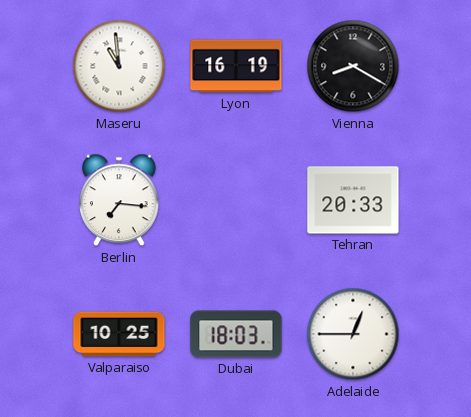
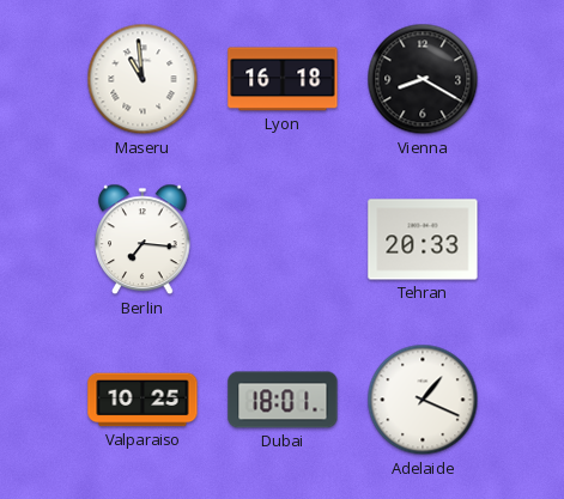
Lyon: 16:19 -> 16:18 (283, 79)
Dubai: 18:03 -> 18:01 (283, 400)
Adelaide: 12:45 -> 1:19 (423, 400)
